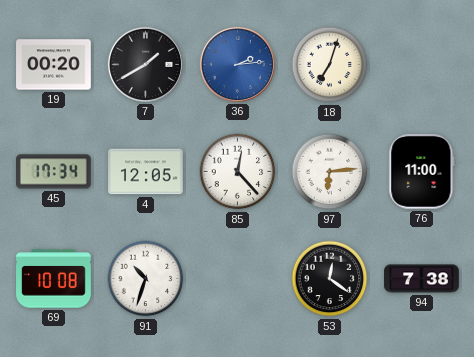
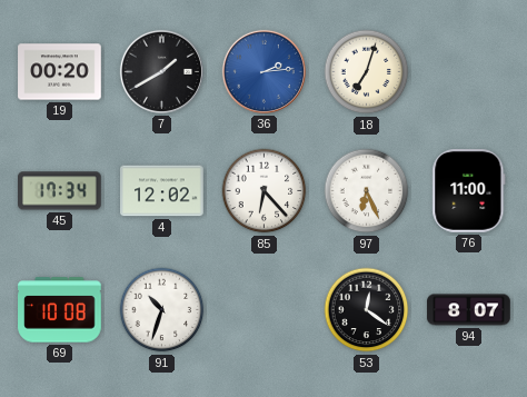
4: 12:05 -> 12:02 (162, 191)
85: 12:23 -> 6:23 (265, 191)
97: 6:14 -> 6:26 (367, 191)
94: 7:38 -> 8:07 (469, 310)
